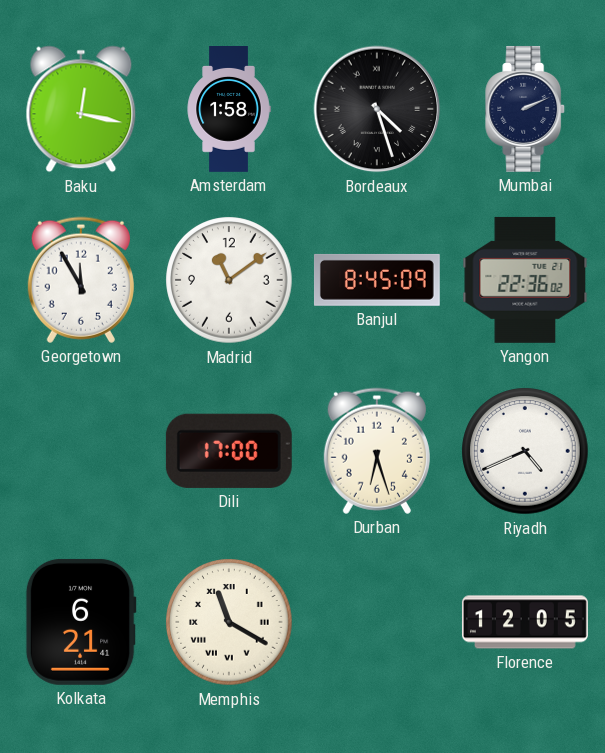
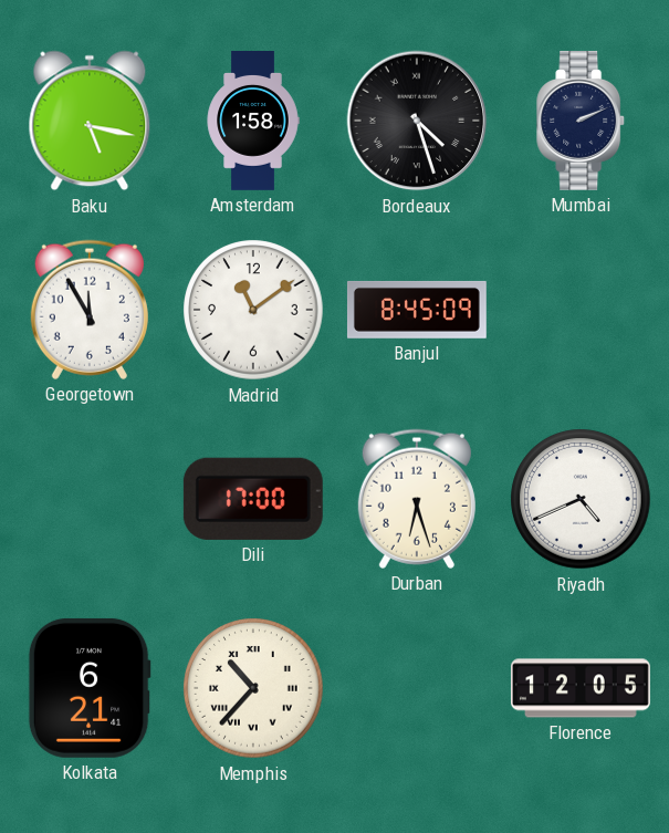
Baku: 12:17 -> 5:17 (90, 121)
Yangon: 22:36 -> none (525, 280)
Memphis: 11:20 -> 10:37 (253, 688)
